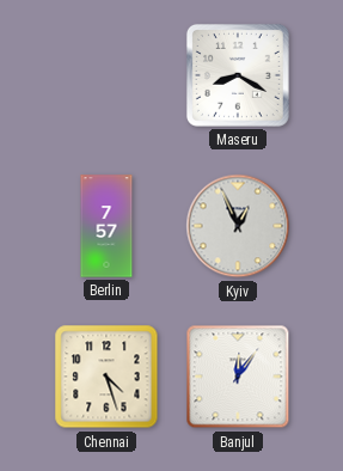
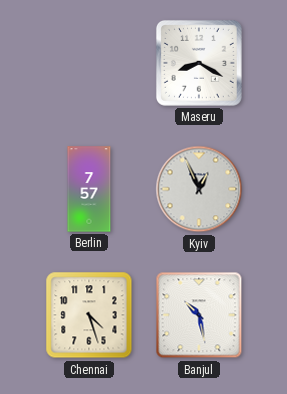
Banjul: 12:06 -> 10:28 (199, 315)
